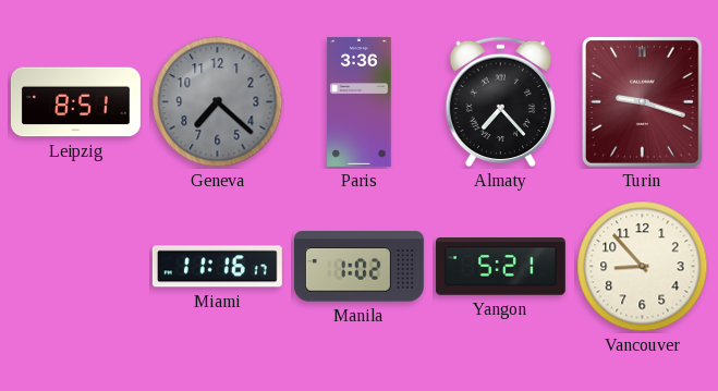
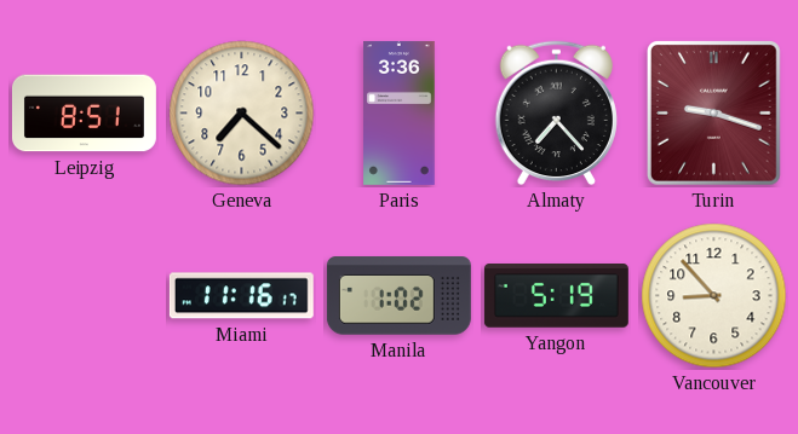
Geneva dial: grey -> cream (242, 114)
Yangon: 5:21 -> 5:19 (556, 296)
